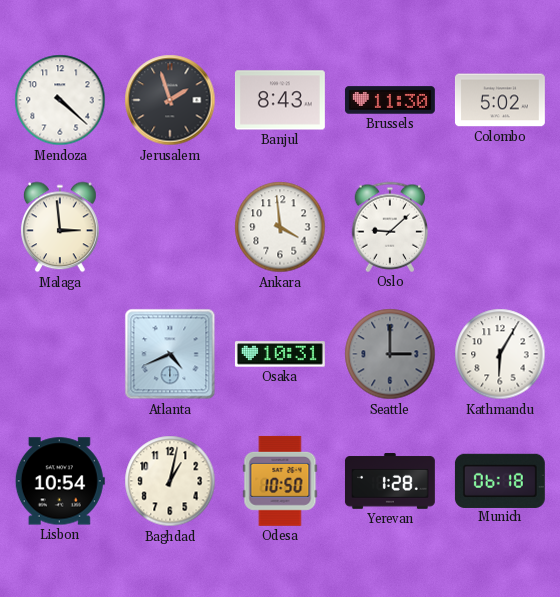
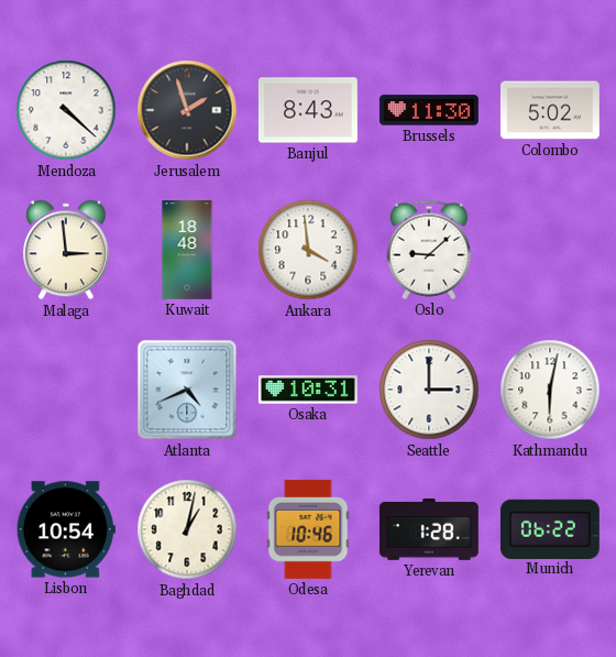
Kuwait: none -> 18:48 (187, 251)
Seattle dial: grey -> white (429, 390)
Kathmandu: 6:05 -> 6:02 (550, 390)
Odesa: 10:50 -> 10:46 (308, 529)
Munich: 06:18 -> 06:22 (550, 528)
